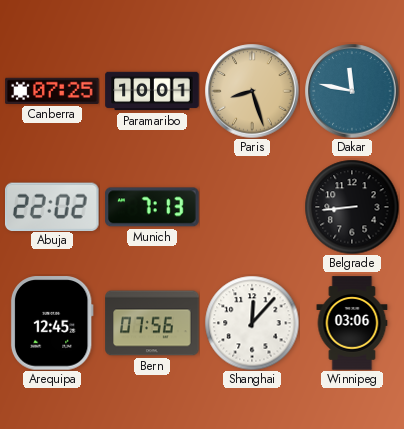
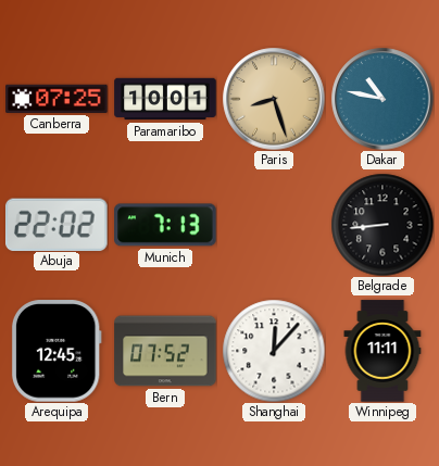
Dakar: 11:47 -> 10:47 (382, 99)
Bern: 07:56 -> 07:52 (165, 351)
Winnipeg: 03:06 -> 11:11 (382, 351)
